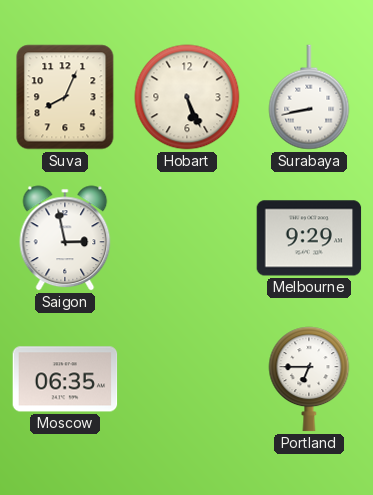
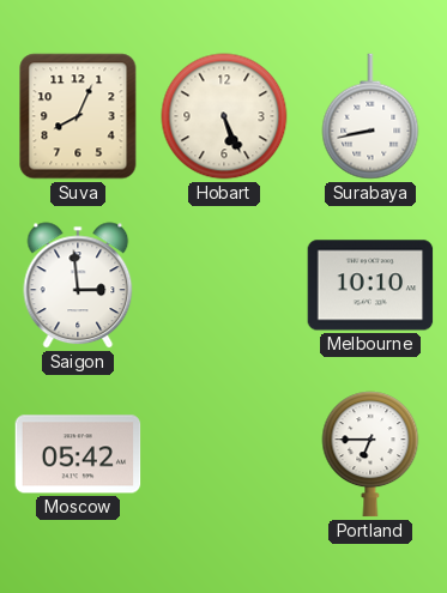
Saigon: 2:58 -> 2:59 (78, 285)
Melbourne: 9:29 -> 10:10 (370, 285)
Moscow: 06:35 -> 05:42 (78, 454)
